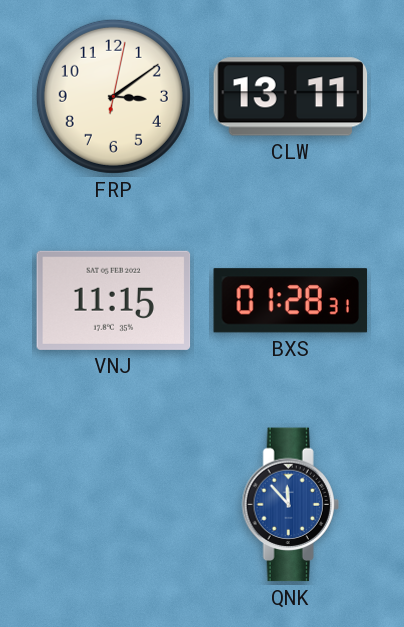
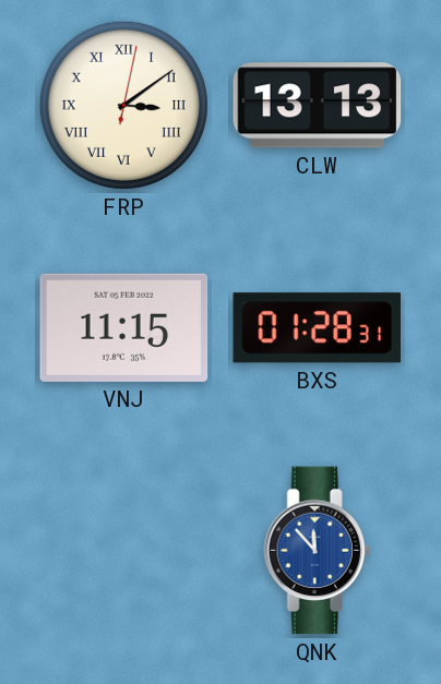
FRP numerals: Arabic -> Roman (123, 105)
CLW: 13:11 -> 13:13 (318, 106)
